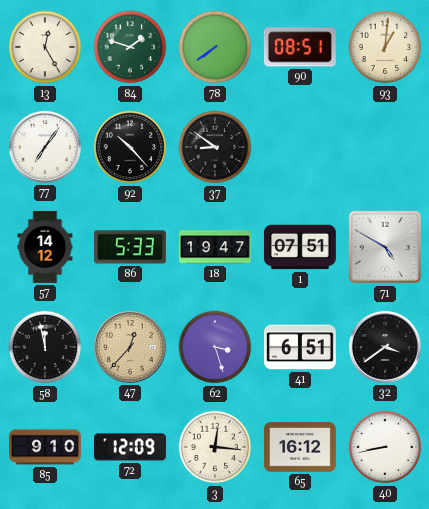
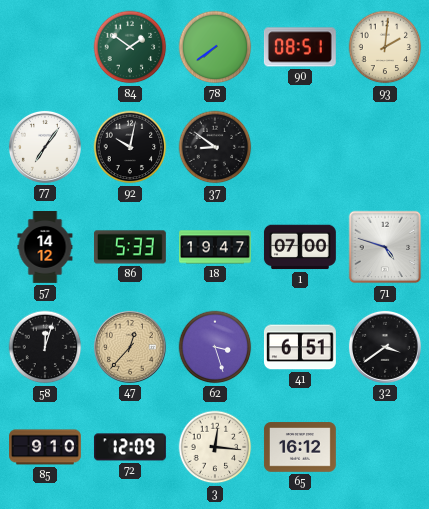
13: 12:25 -> none (45, 47)
84: 1:48 -> 1:51 (130, 47)
93: 1:01 -> 2:01 (385, 47)
92: 10:23 -> 10:02 (130, 147)
1: 07:51 -> 07:00 (300, 247)
71: 4:50 -> 4:48 (385, 247)
58: 11:58 -> 12:03 (45, 347)
40: 8:43 -> none (385, 447)
